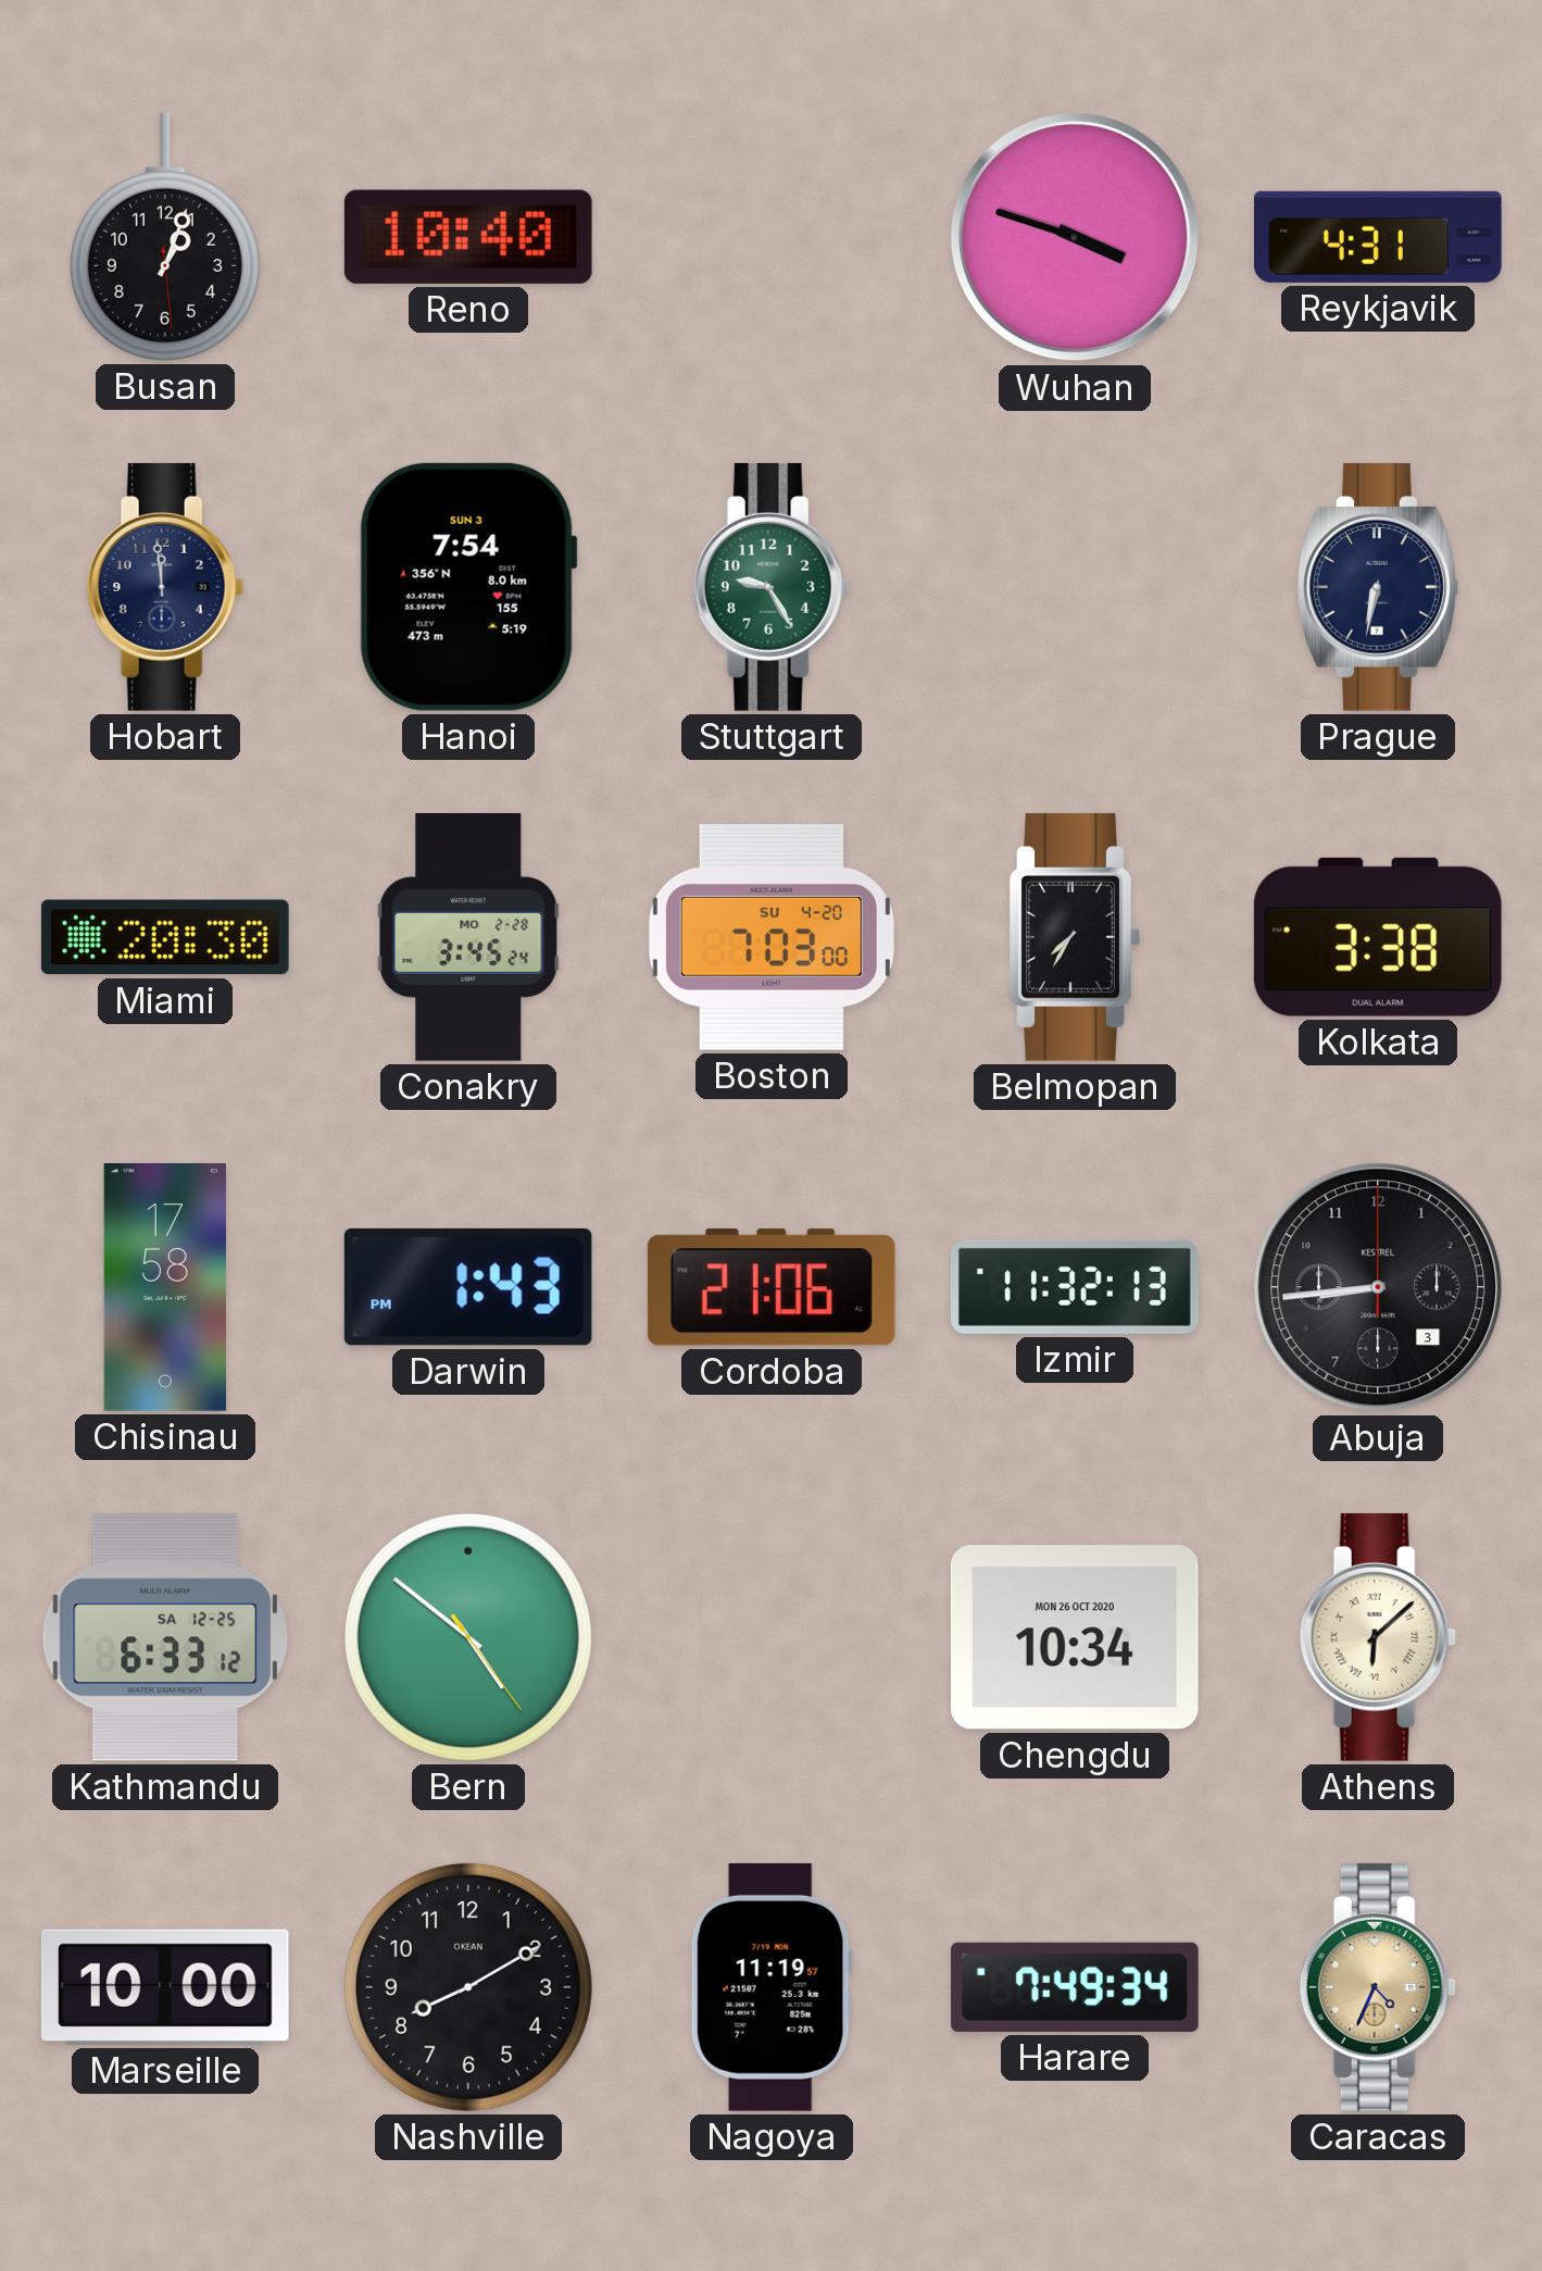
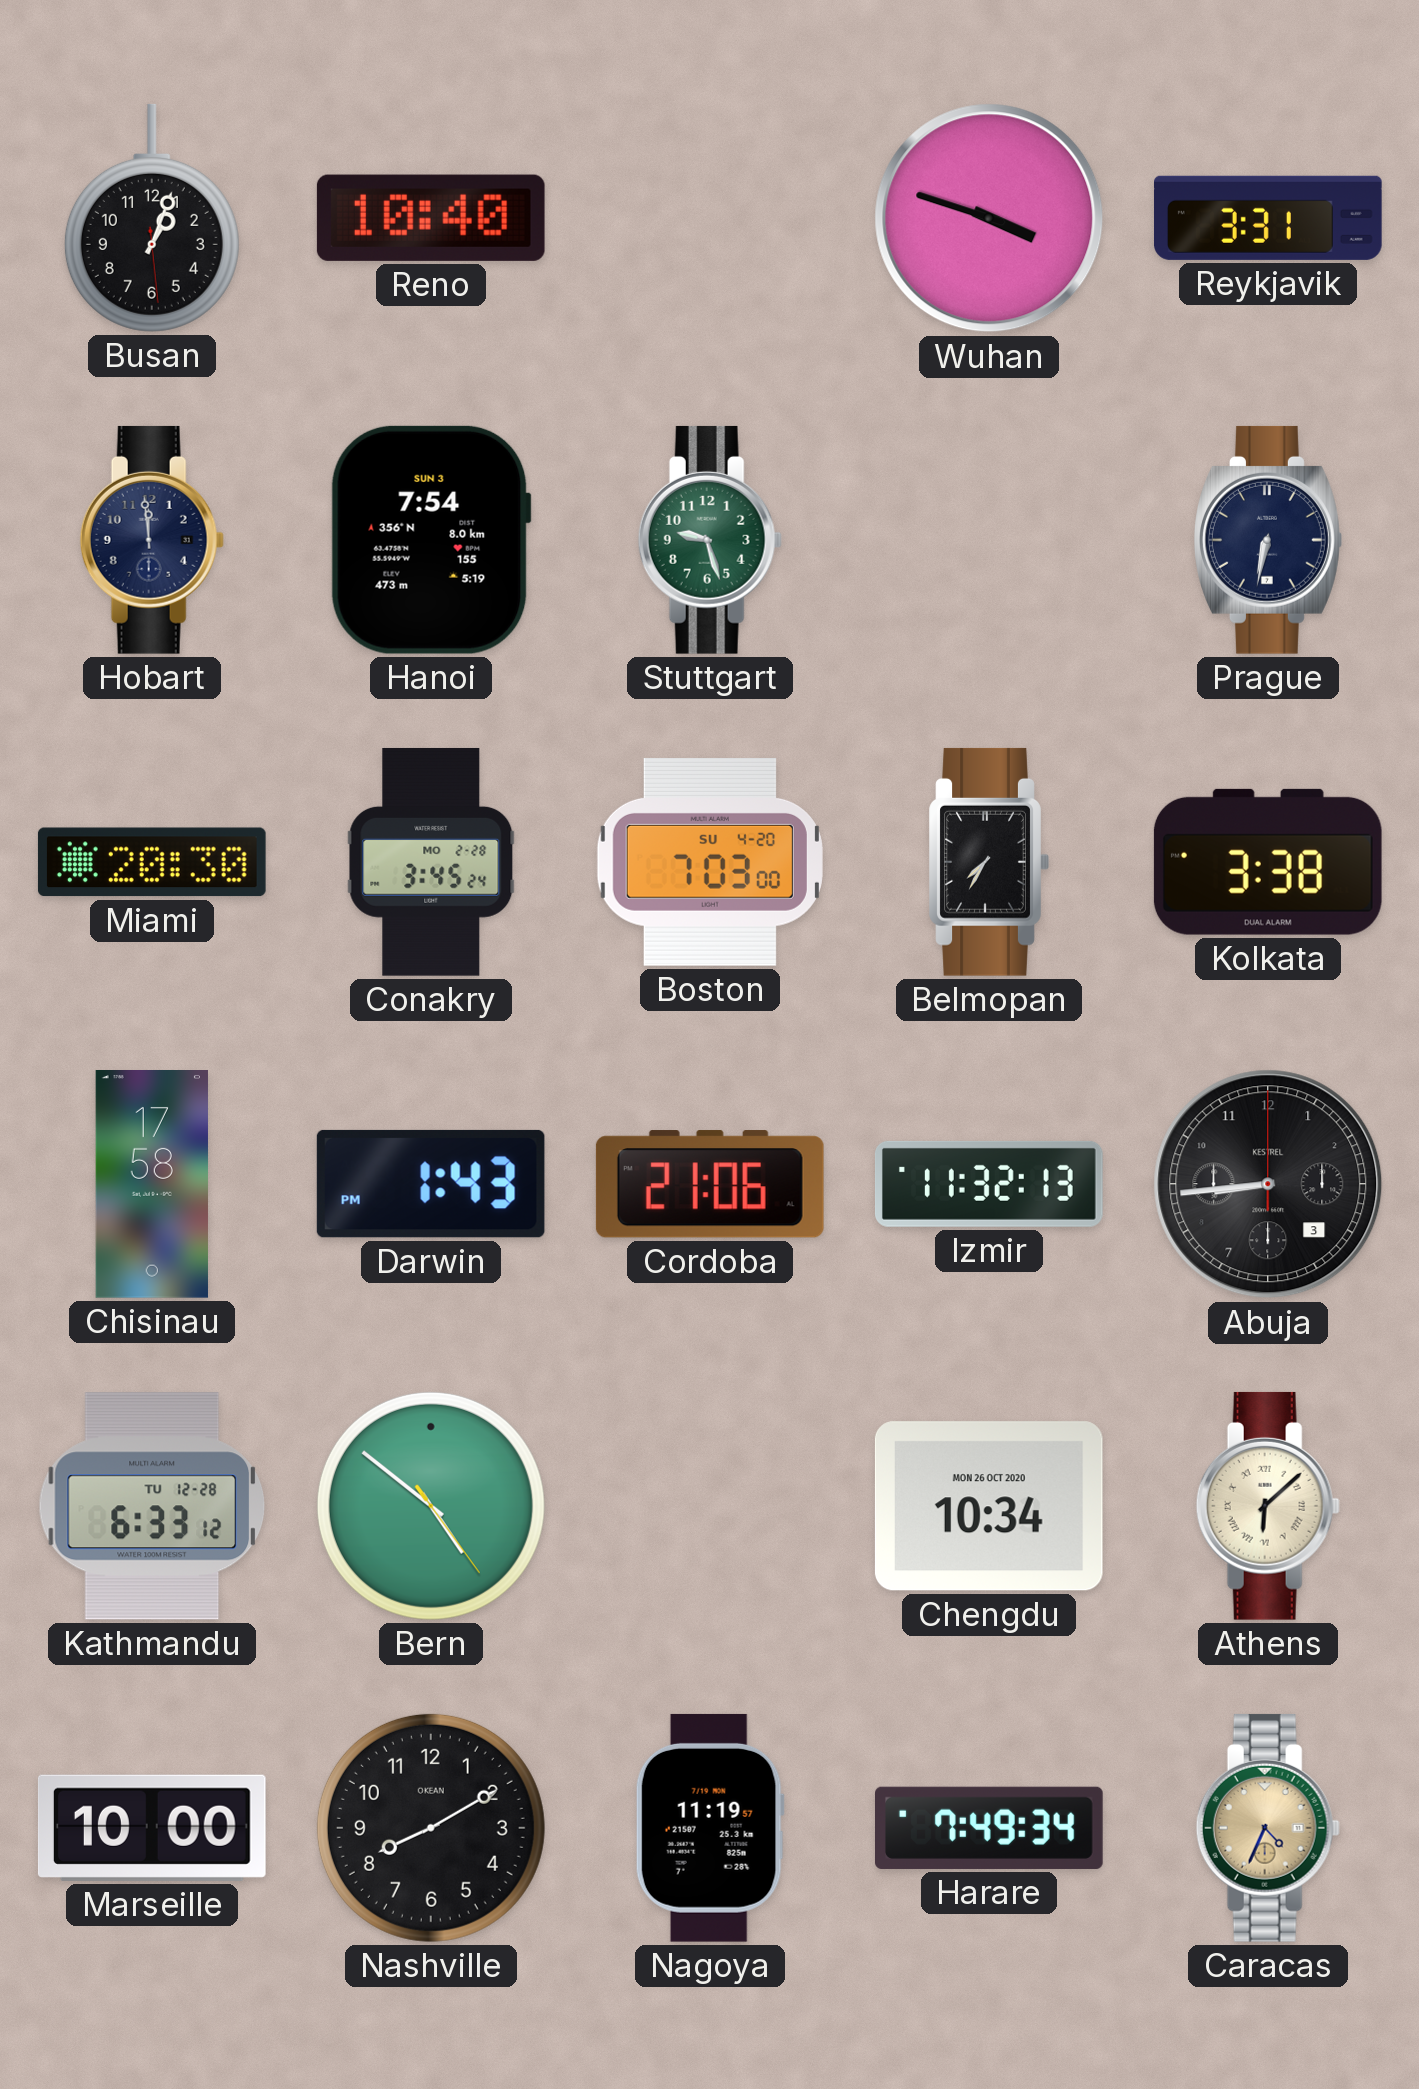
Reykjavik: 4:31 -> 3:31 (1269, 218)
Stuttgart: 9:25 -> 9:27 (710, 540)
Kathmandu date: SA 12-25 -> TU 12-28 (151, 1506)
